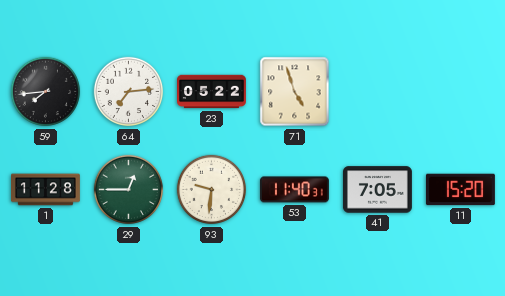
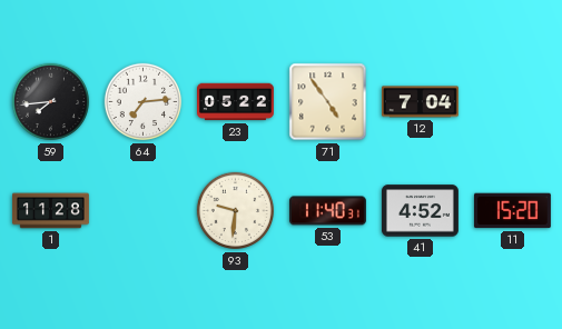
71: 4:57 -> 4:54 (328, 102)
12: none -> 7:04 (420, 102)
29: 12:45 -> none (129, 190)
41: 7:05 -> 4:52 (420, 211)
